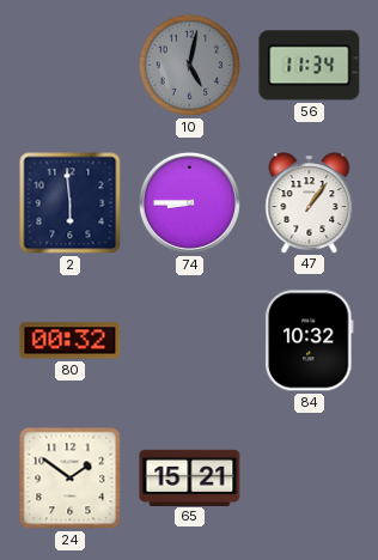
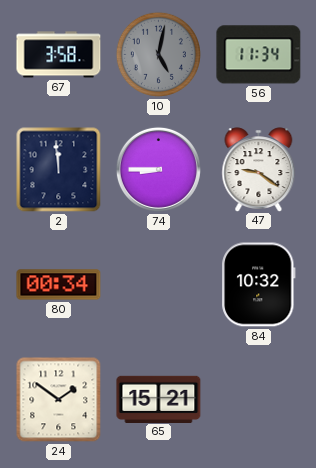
67: none -> 3:58 (59, 55)
2: 5:59 -> 11:59 (59, 170)
47: 1:06 -> 9:21 (259, 169)
80: 00:32 -> 00:34 (59, 285)
